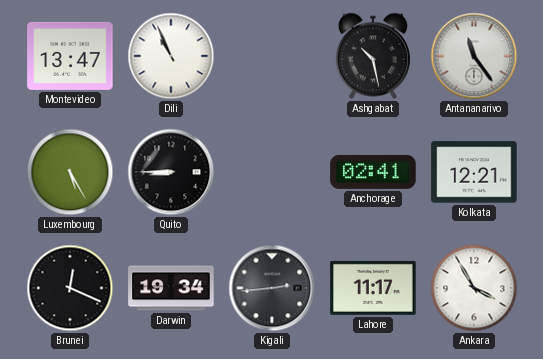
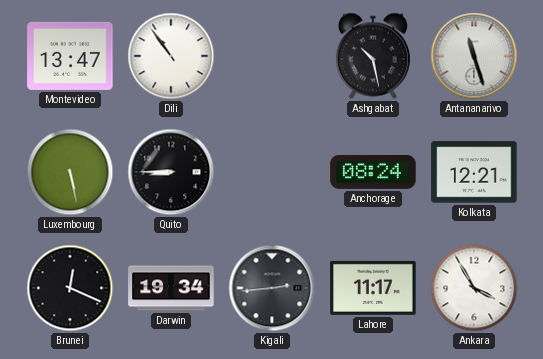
Dili: 10:56 -> 10:54 (171, 56)
Antananarivo: 11:24 -> 11:27 (474, 56)
Luxembourg: 5:25 -> 5:28 (70, 172)
Anchorage: 02:41 -> 08:24 (373, 172)
